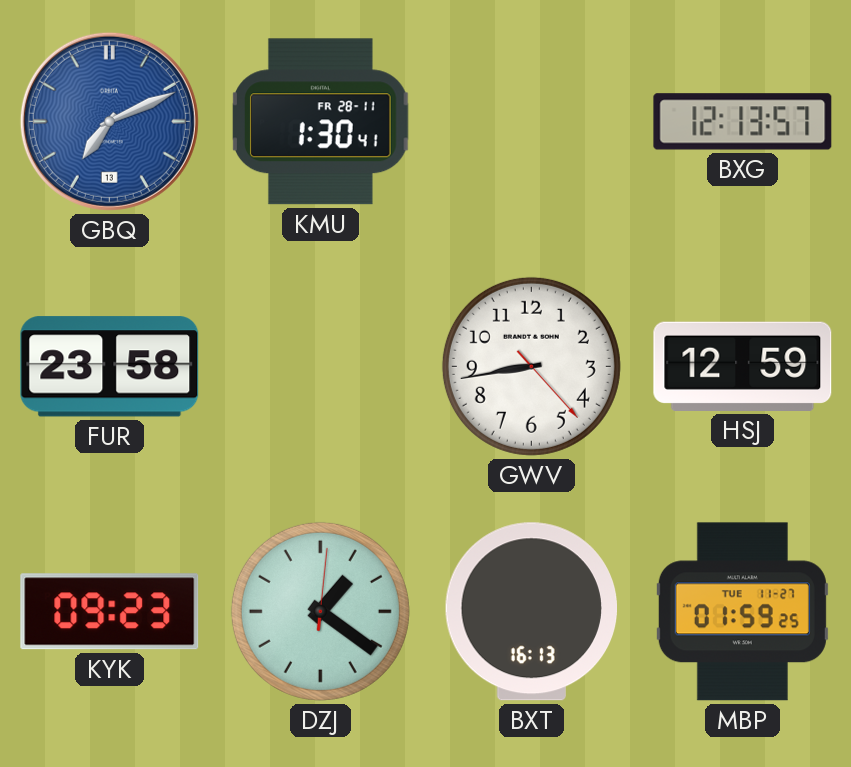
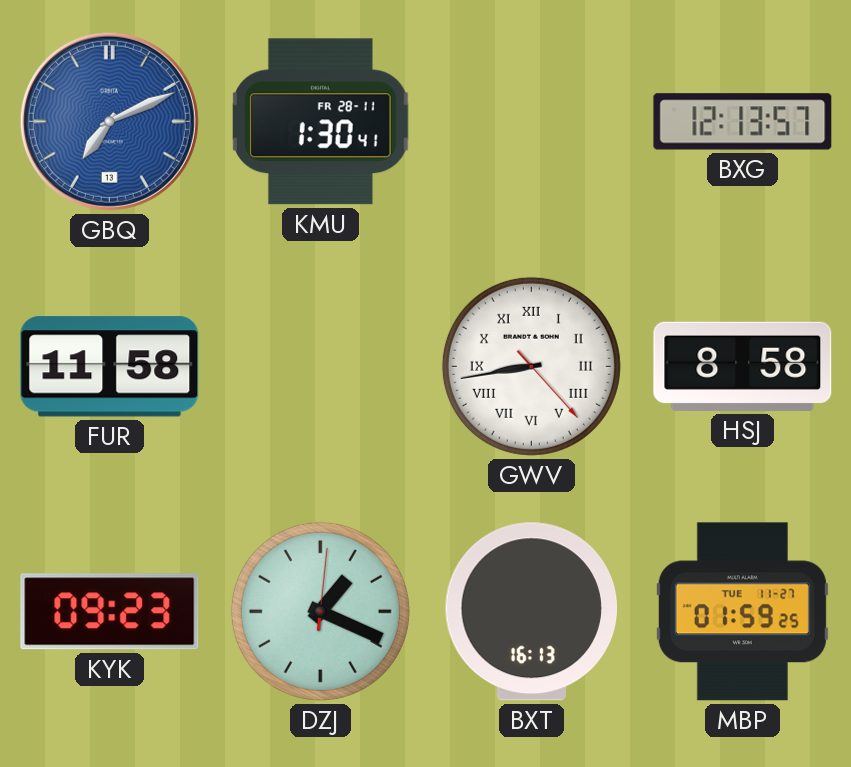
FUR: 23:58 -> 11:58 (110, 367)
GWV numerals: Arabic -> Roman (531, 366)
HSJ: 12:59 -> 8:58 (743, 366)
DZJ: 1:21 -> 1:19 (320, 611)
